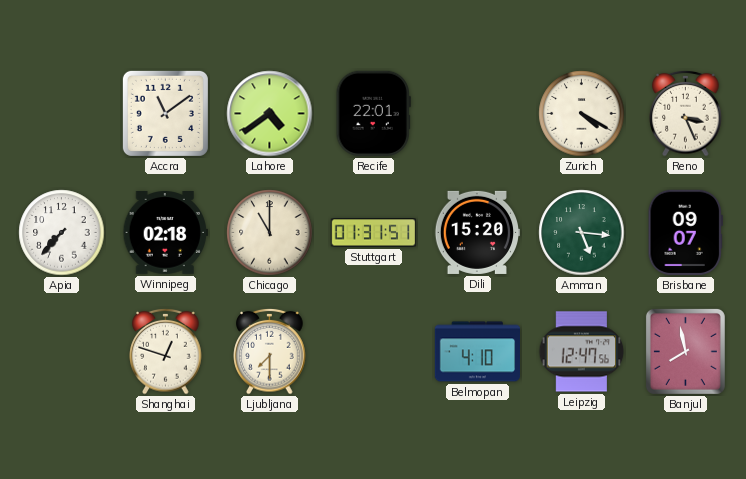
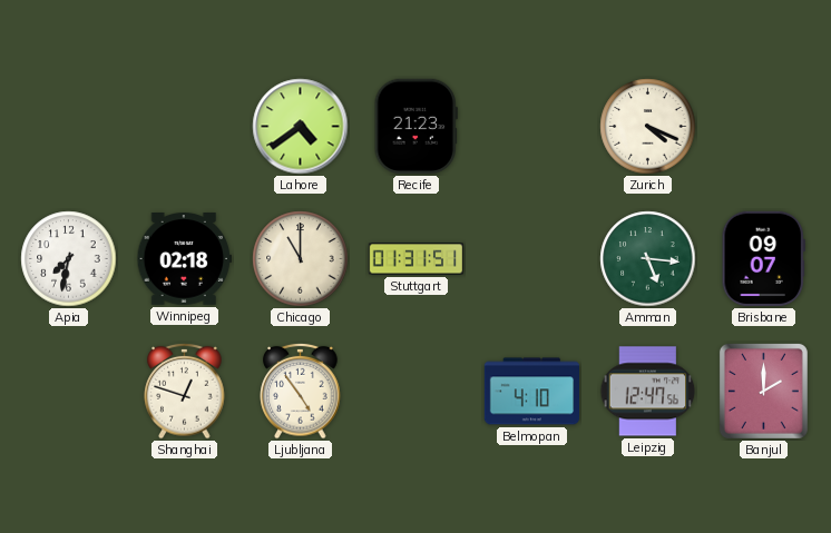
Accra: 11:09 -> none (165, 113)
Recife: 22:01 -> 21:23 (415, 126)
Zurich: 4:20 -> 4:19 (648, 127)
Reno: 3:26 -> none (686, 113)
Apia: 7:37 -> 7:32 (69, 259)
Dili: 15:20 -> none (476, 232)
Ljubljana: 7:30 -> 4:54 (301, 391)
Banjul: 7:58 -> 2:00 (763, 391)
